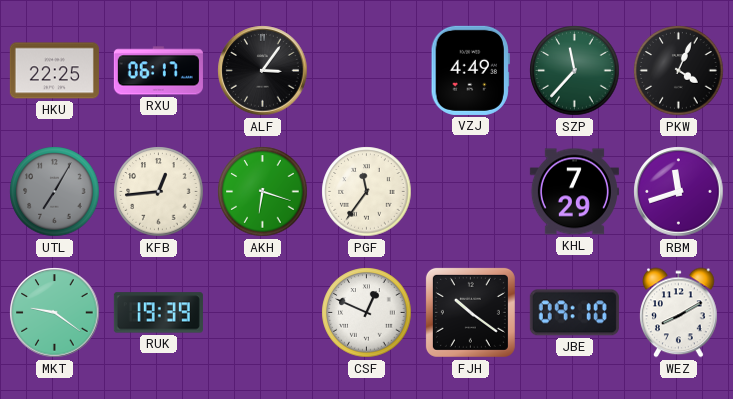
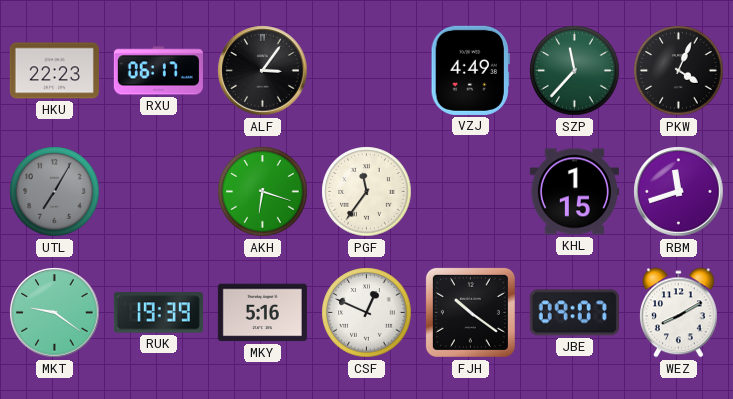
HKU: 22:25 -> 22:23 (54, 71)
KFB: 12:44 -> none (159, 192)
KHL: 7:29 -> 1:15 (574, 192)
MKY: none -> 5:16 (262, 313)
JBE: 09:10 -> 09:07 (574, 313)
